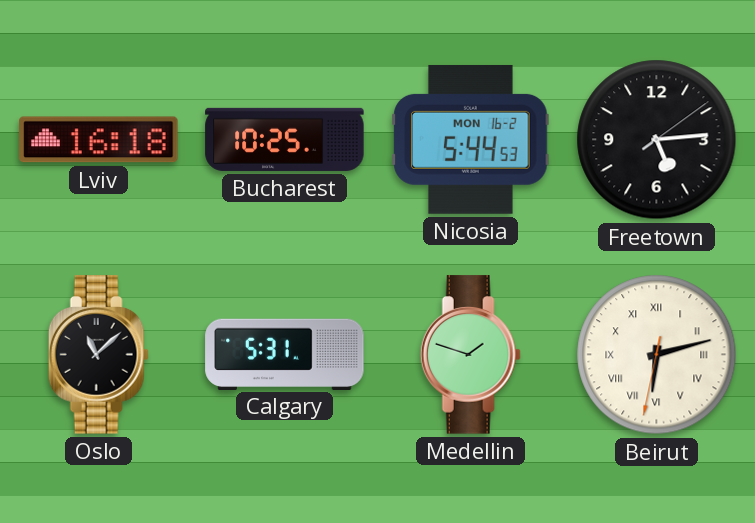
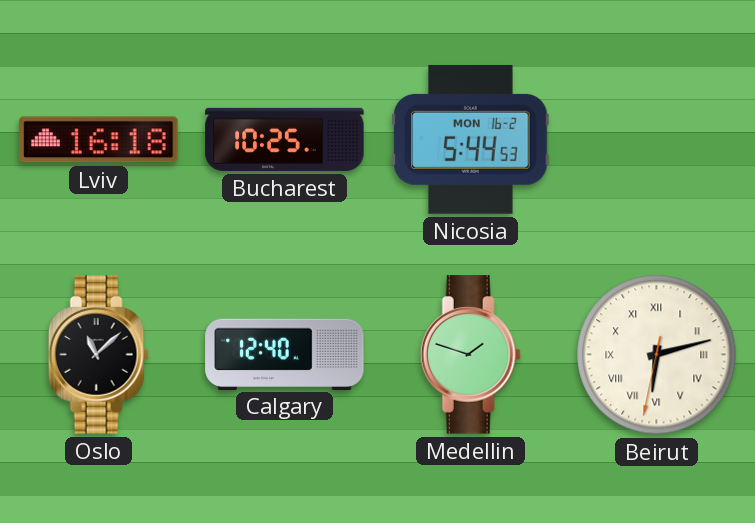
Freetown: 5:14 -> none (657, 140)
Calgary: 5:31 -> 12:40 (285, 354)
